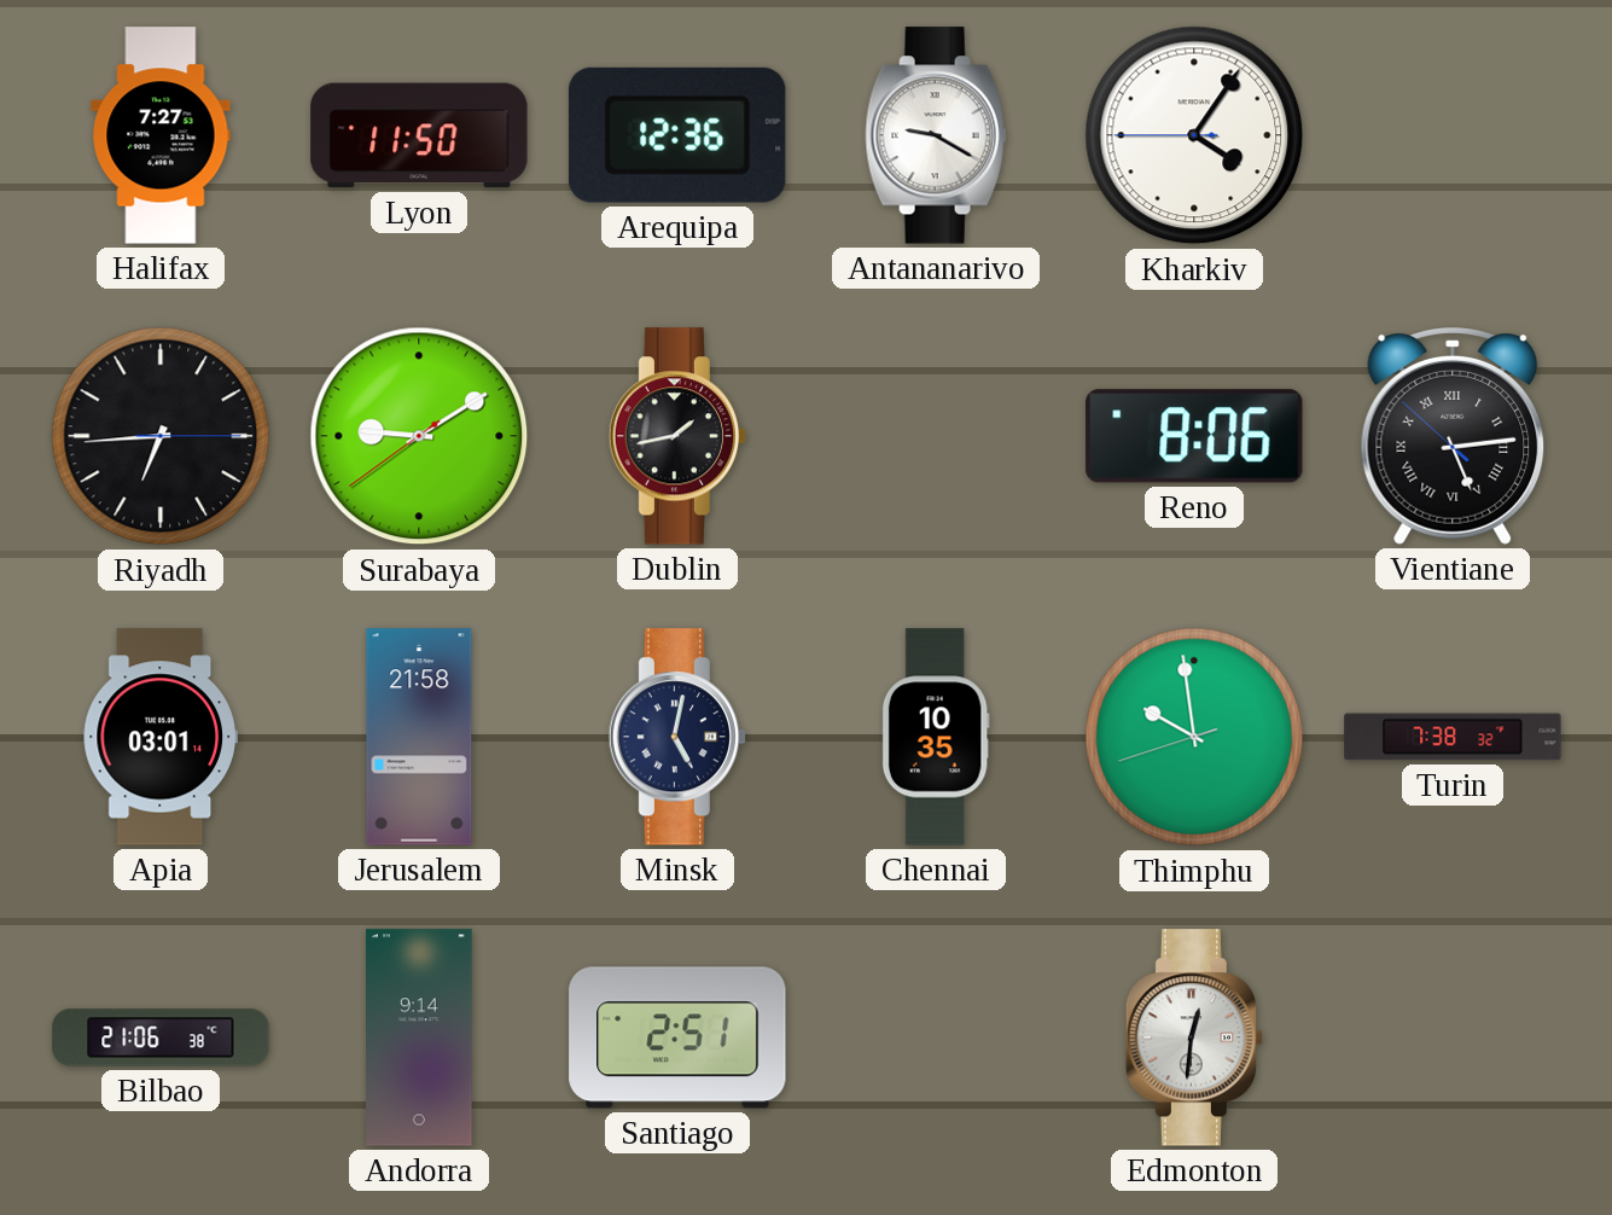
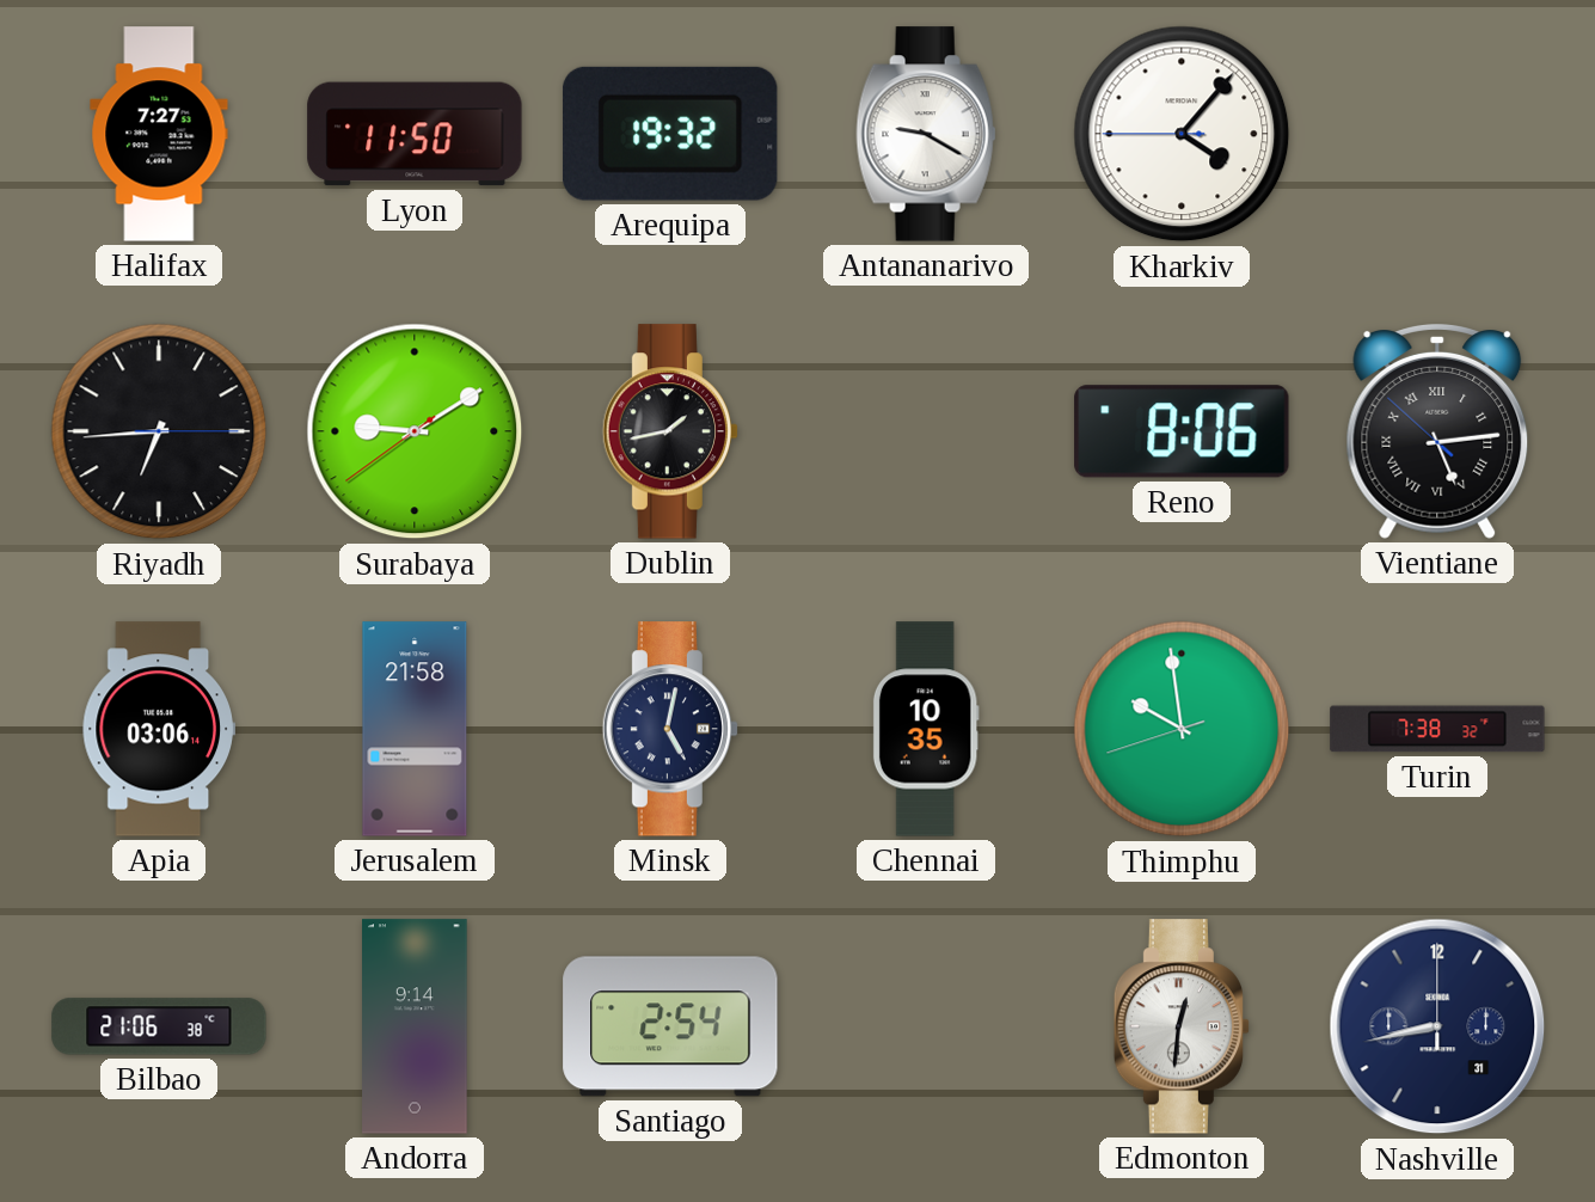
Arequipa: 12:36 -> 19:32 (670, 134)
Kharkiv: 4:05 -> 4:06 (1182, 134)
Apia: 03:01 -> 03:06 (159, 729)
Santiago: 2:51 -> 2:54 (670, 1026)
Nashville: none -> 8:43 (1437, 1026)
